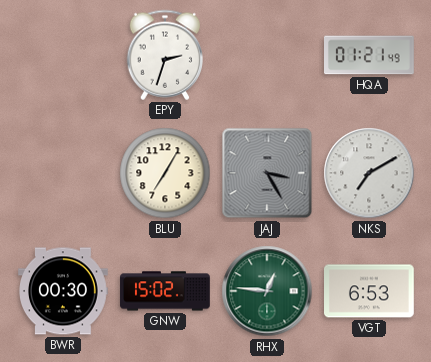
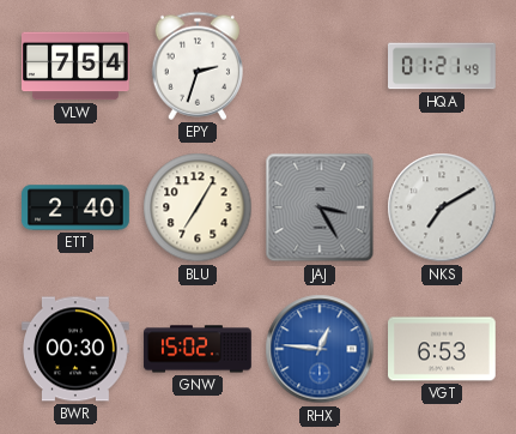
VLW: none -> 7:54 (77, 66)
ETT: none -> 2:40 (75, 207)
RHX dial: green -> blue (320, 349)
